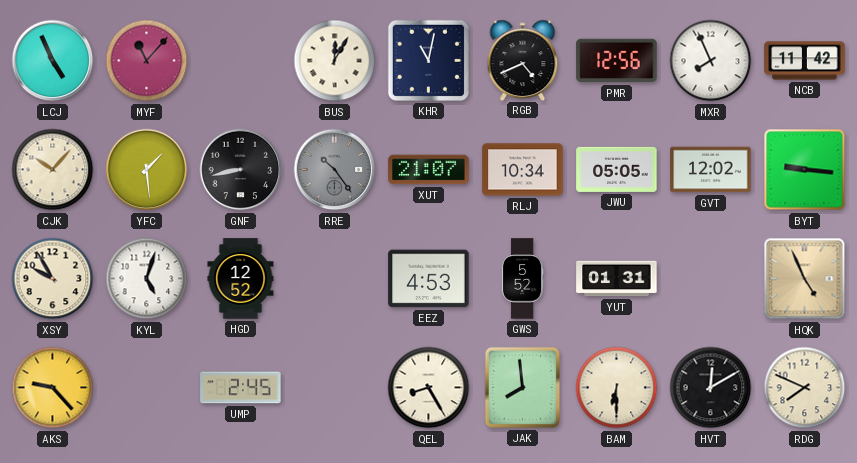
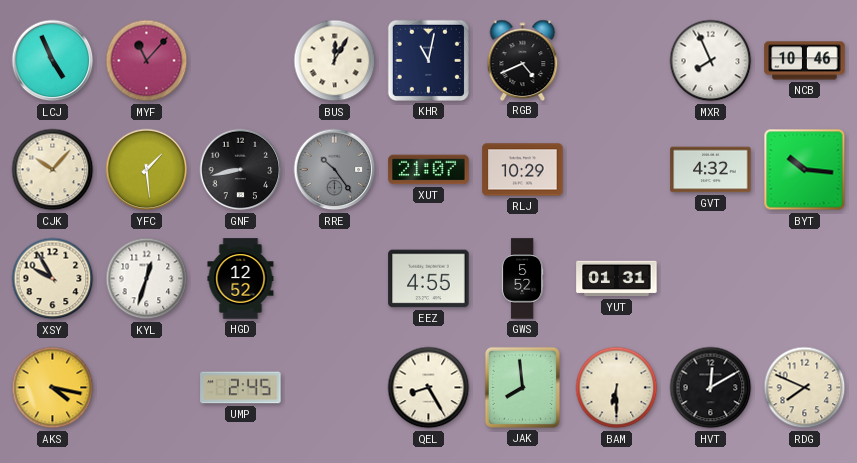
PMR: 12:56 -> none (617, 61)
NCB: 11:42 -> 10:46 (805, 61)
RLJ: 10:34 -> 10:29 (523, 170)
JWU: 05:05 -> none (617, 169)
GVT: 12:02 -> 4:32 (711, 170)
BYT: 9:16 -> 10:16 (805, 170)
KYL: 5:03 -> 12:33 (147, 279)
EEZ: 4:53 -> 4:55 (429, 279)
HQK: 4:56 -> none (805, 279)
AKS: 9:23 -> 4:17 (53, 388)
